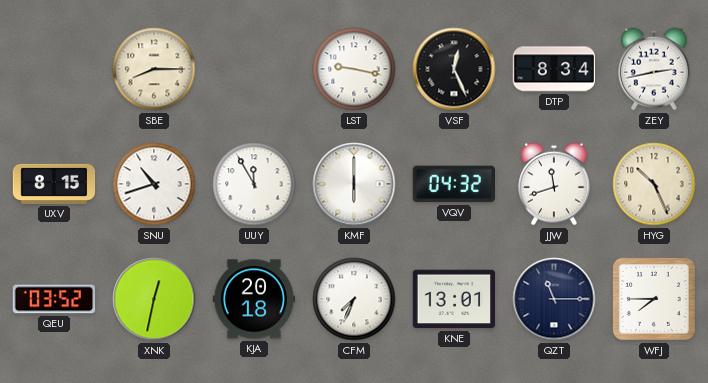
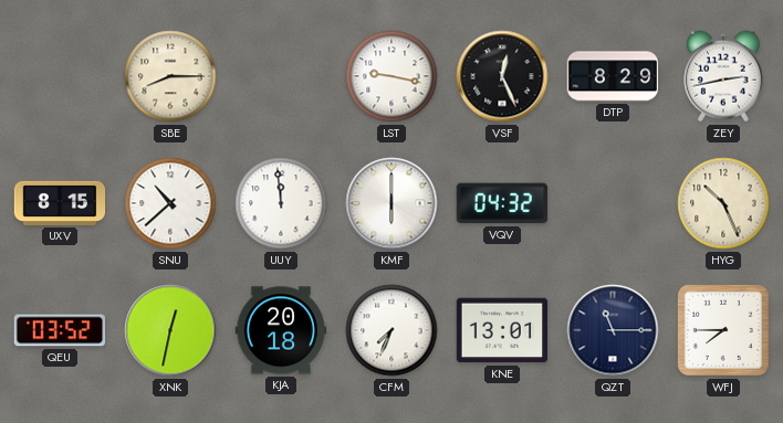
DTP: 8:34 -> 8:29 (613, 76)
SNU: 10:42 -> 10:38 (170, 203)
UUY: 11:55 -> 11:59 (281, 203)
JJW: 11:42 -> none (555, 184)
